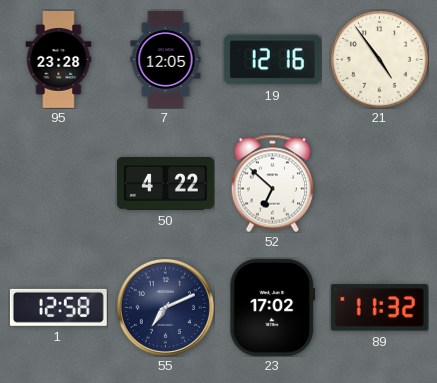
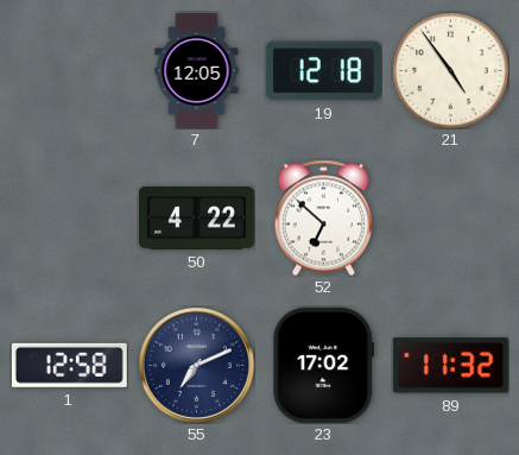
95: 23:28 -> none (59, 60)
19: 12:16 -> 12:18 (323, 71)
